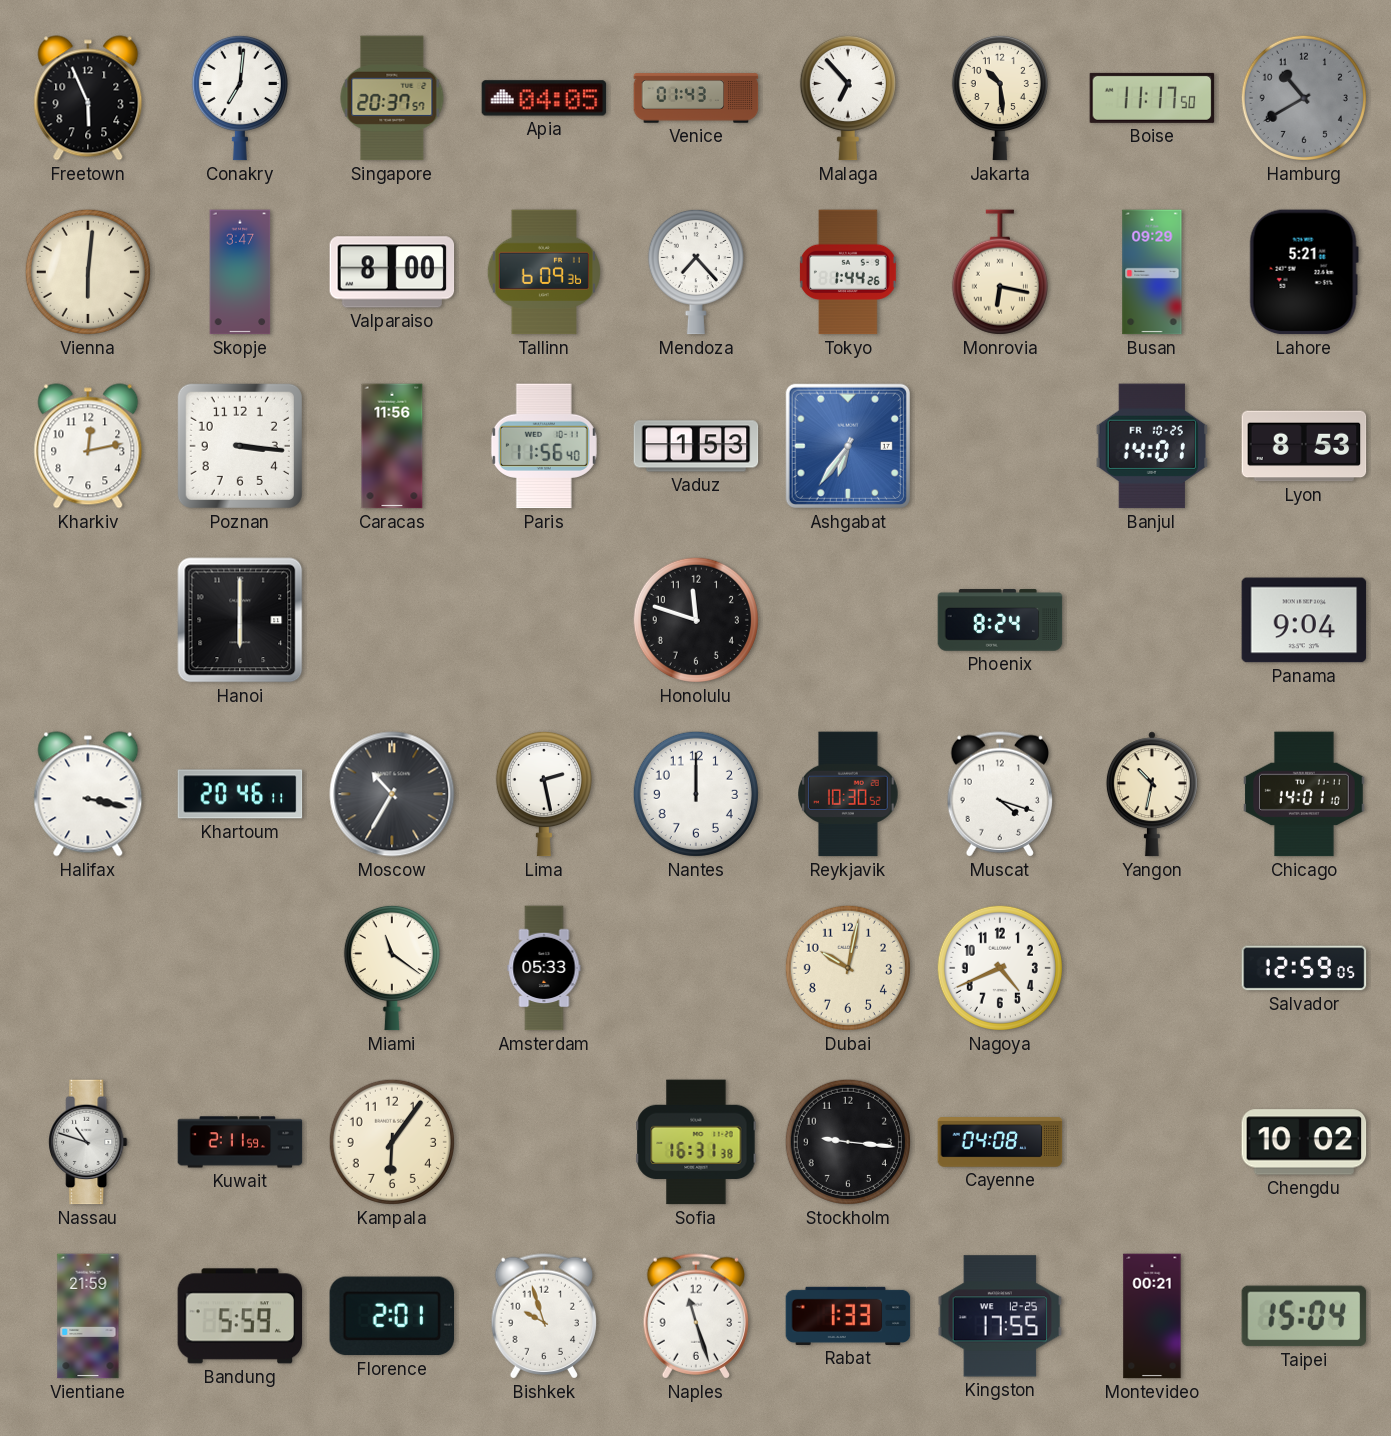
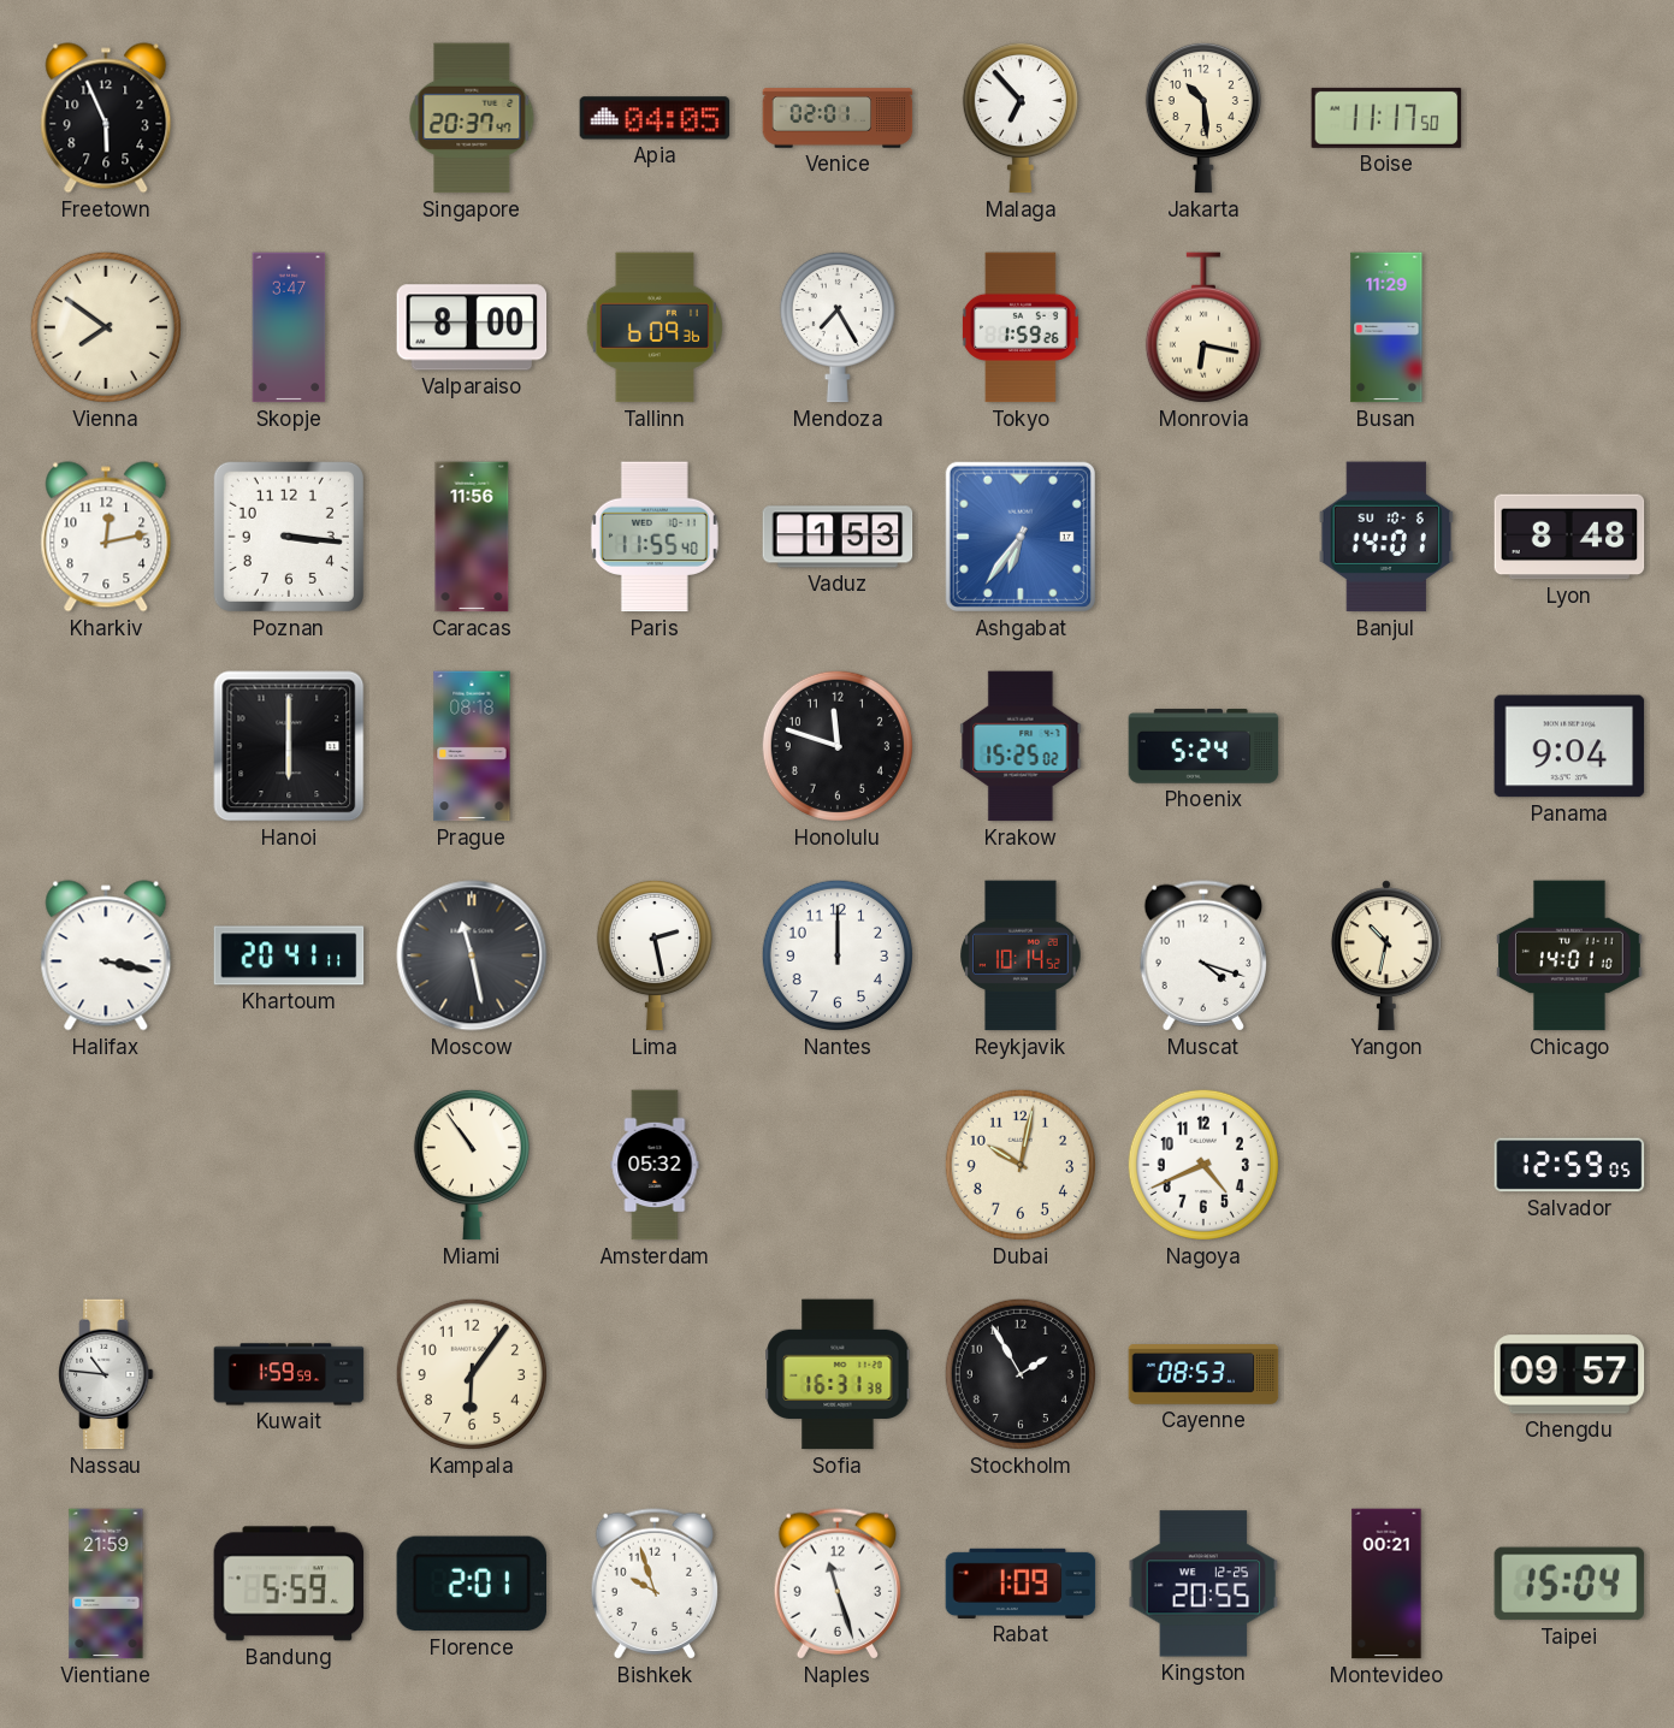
Conakry: 7:01 -> none (240, 98)
Singapore: 20:37:57 -> 20:37:47 (472, 118)
Venice: 01:43 -> 02:01 (838, 118)
Hamburg: 10:40 -> none (1304, 98)
Vienna: 6:01 -> 7:51 (106, 327)
Mendoza: 7:23 -> 7:25 (838, 327)
Tokyo: 1:44 -> 1:59 (1022, 327)
Busan: 09:29 -> 11:29 (1386, 327)
Lahore: 5:21 -> none (1304, 272)
Paris: 11:56 -> 11:55 (655, 537)
Banjul date: FR 10-25 -> SU 10-6 (1386, 537)
Lyon: 8:53 -> 8:48 (1569, 537)
Prague: none -> 08:18 (472, 746)
Krakow: none -> 15:25 (1021, 746)
Phoenix: 8:24 -> 5:24 (1203, 746)
Khartoum: 20:46 -> 20:41 (289, 955)
Moscow: 10:35 -> 11:28 (472, 955)
Reykjavik: 10:30 -> 10:14 (1021, 955)
Miami: 11:21 -> 10:54 (472, 1165)
Amsterdam: 05:33 -> 05:32 (655, 1165)
Nassau: 10:48 -> 10:46 (106, 1374)
Kuwait: 2:11 -> 1:59 (289, 1374)
Stockholm: 9:16 -> 1:55 (1021, 1374)
Cayenne: 04:08 -> 08:53 (1203, 1374)
Chengdu: 10:02 -> 09:57 (1569, 1374)
Rabat: 1:33 -> 1:09 (1021, 1584)
Kingston: 17:55 -> 20:55 (1203, 1584)
